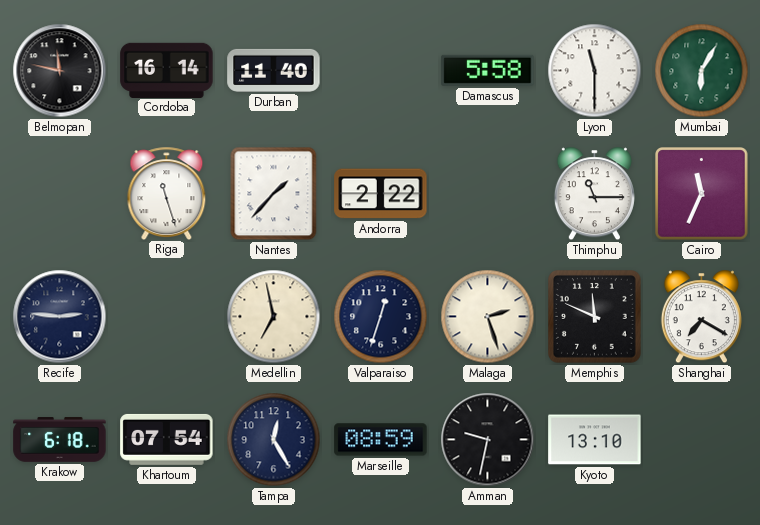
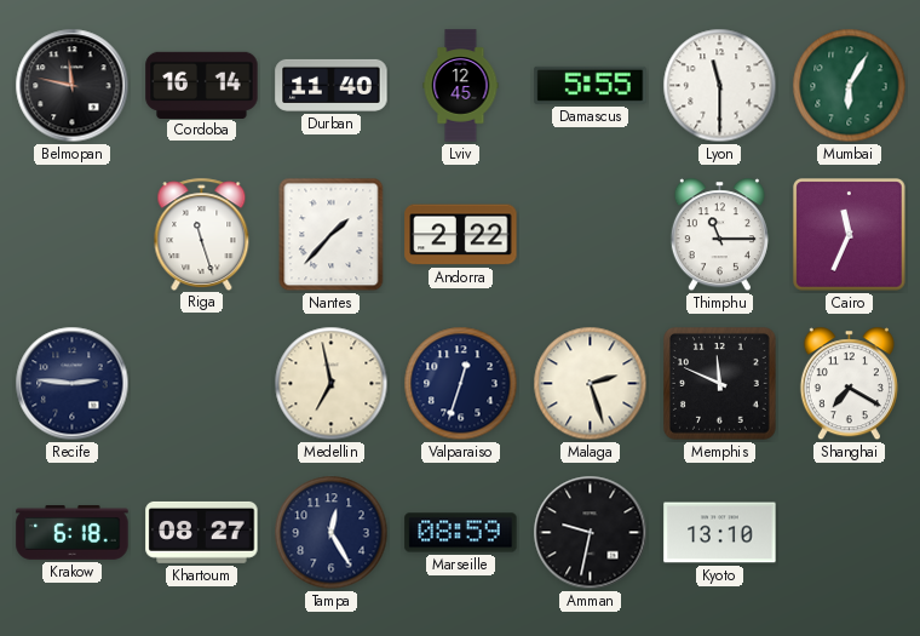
Lviv: none -> 12:45 (461, 86)
Damascus: 5:58 -> 5:55 (591, 85)
Khartoum: 07:54 -> 08:27 (202, 532)
